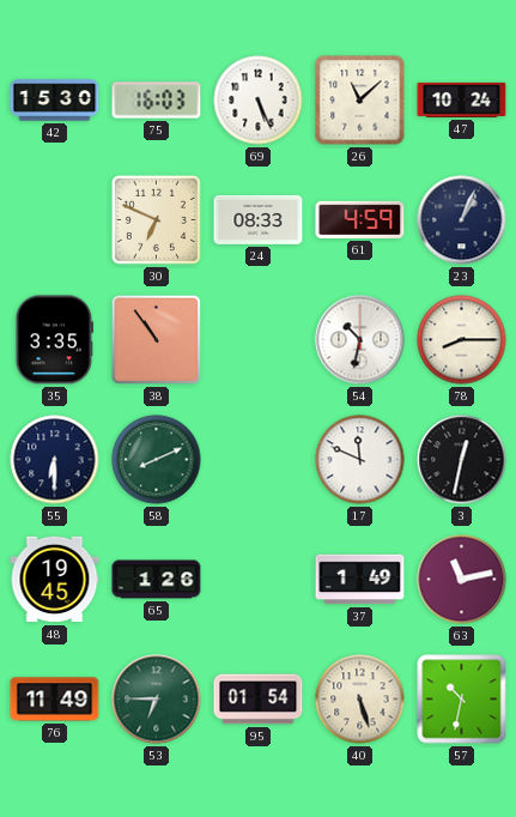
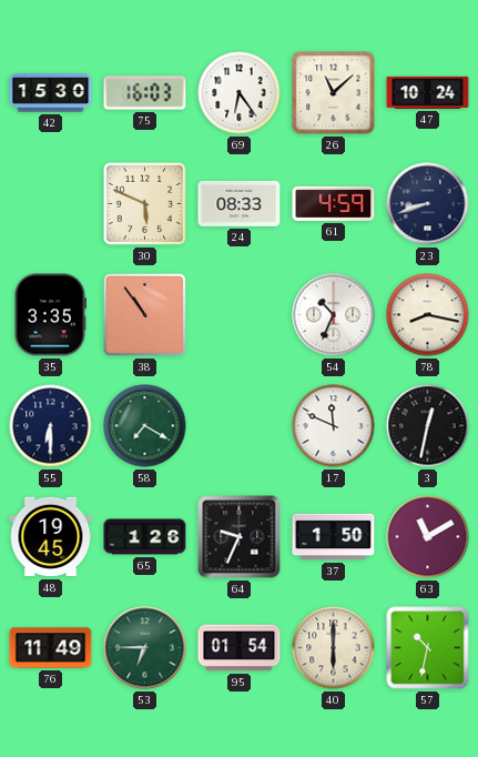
69: 5:26 -> 6:24 (240, 93)
30: 6:49 -> 5:49 (144, 203)
23: 1:04 -> 8:42 (428, 204)
54: 10:32 -> 10:34 (334, 315)
78: 8:15 -> 8:17 (428, 315)
58: 8:11 -> 7:20 (145, 426)
64: none -> 9:34 (240, 537)
37: 1:49 -> 1:50 (334, 537)
63: 11:13 -> 11:10 (428, 537)
40: 5:27 -> 6:00 (334, 648)
